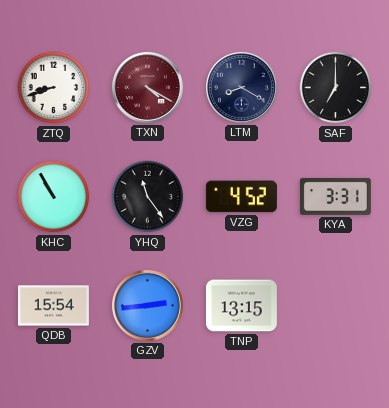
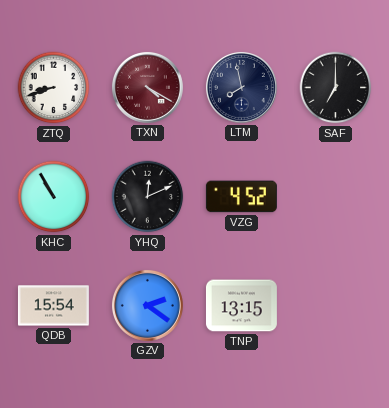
LTM: 8:20 -> 7:58 (241, 87)
YHQ: 11:24 -> 12:11 (148, 197)
KYA: 3:31 -> none (335, 196)
GZV: 2:44 -> 2:21 (147, 305)
